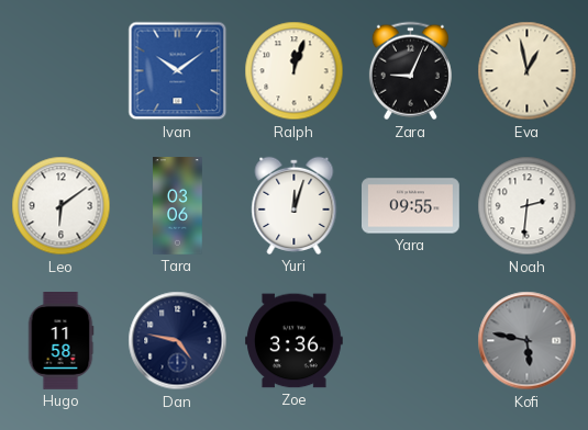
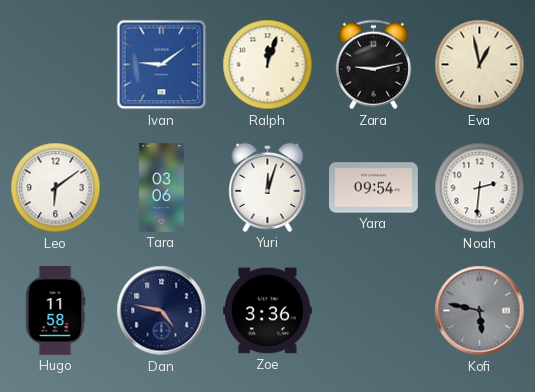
Ivan: 10:09 -> 9:09 (162, 65)
Zara: 9:04 -> 9:13 (373, 65)
Yara: 09:55 -> 09:54 (374, 188)
